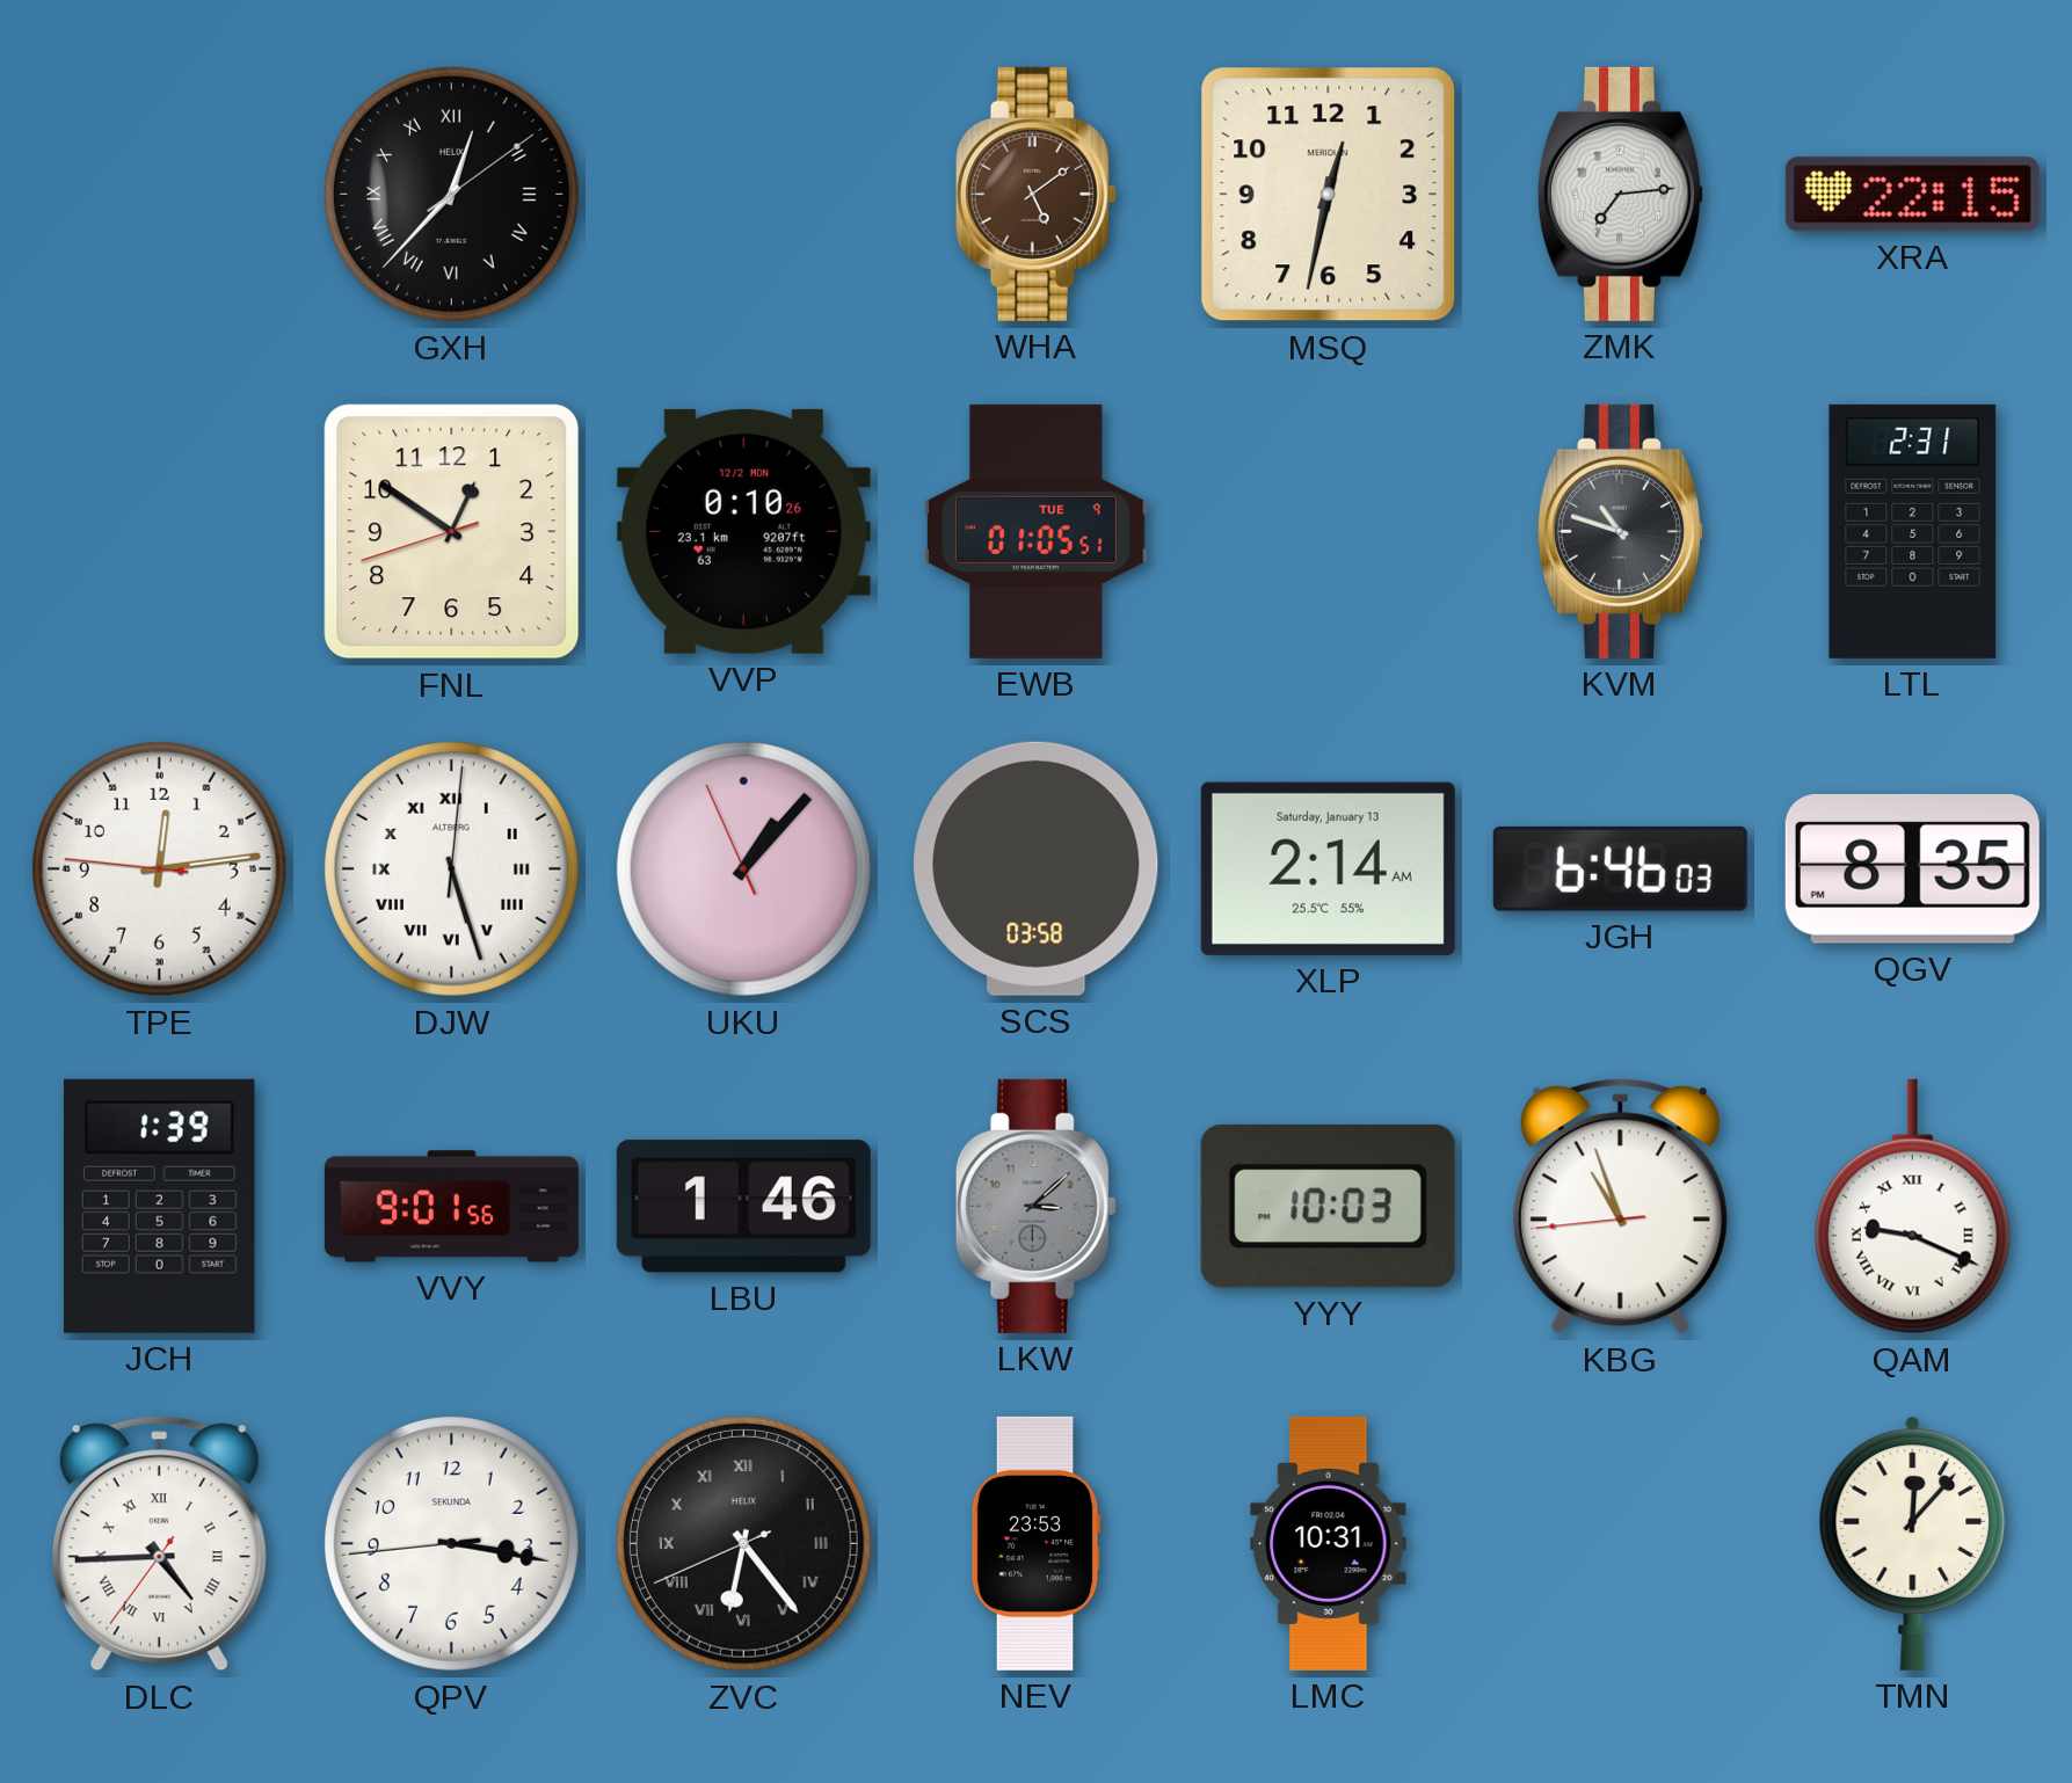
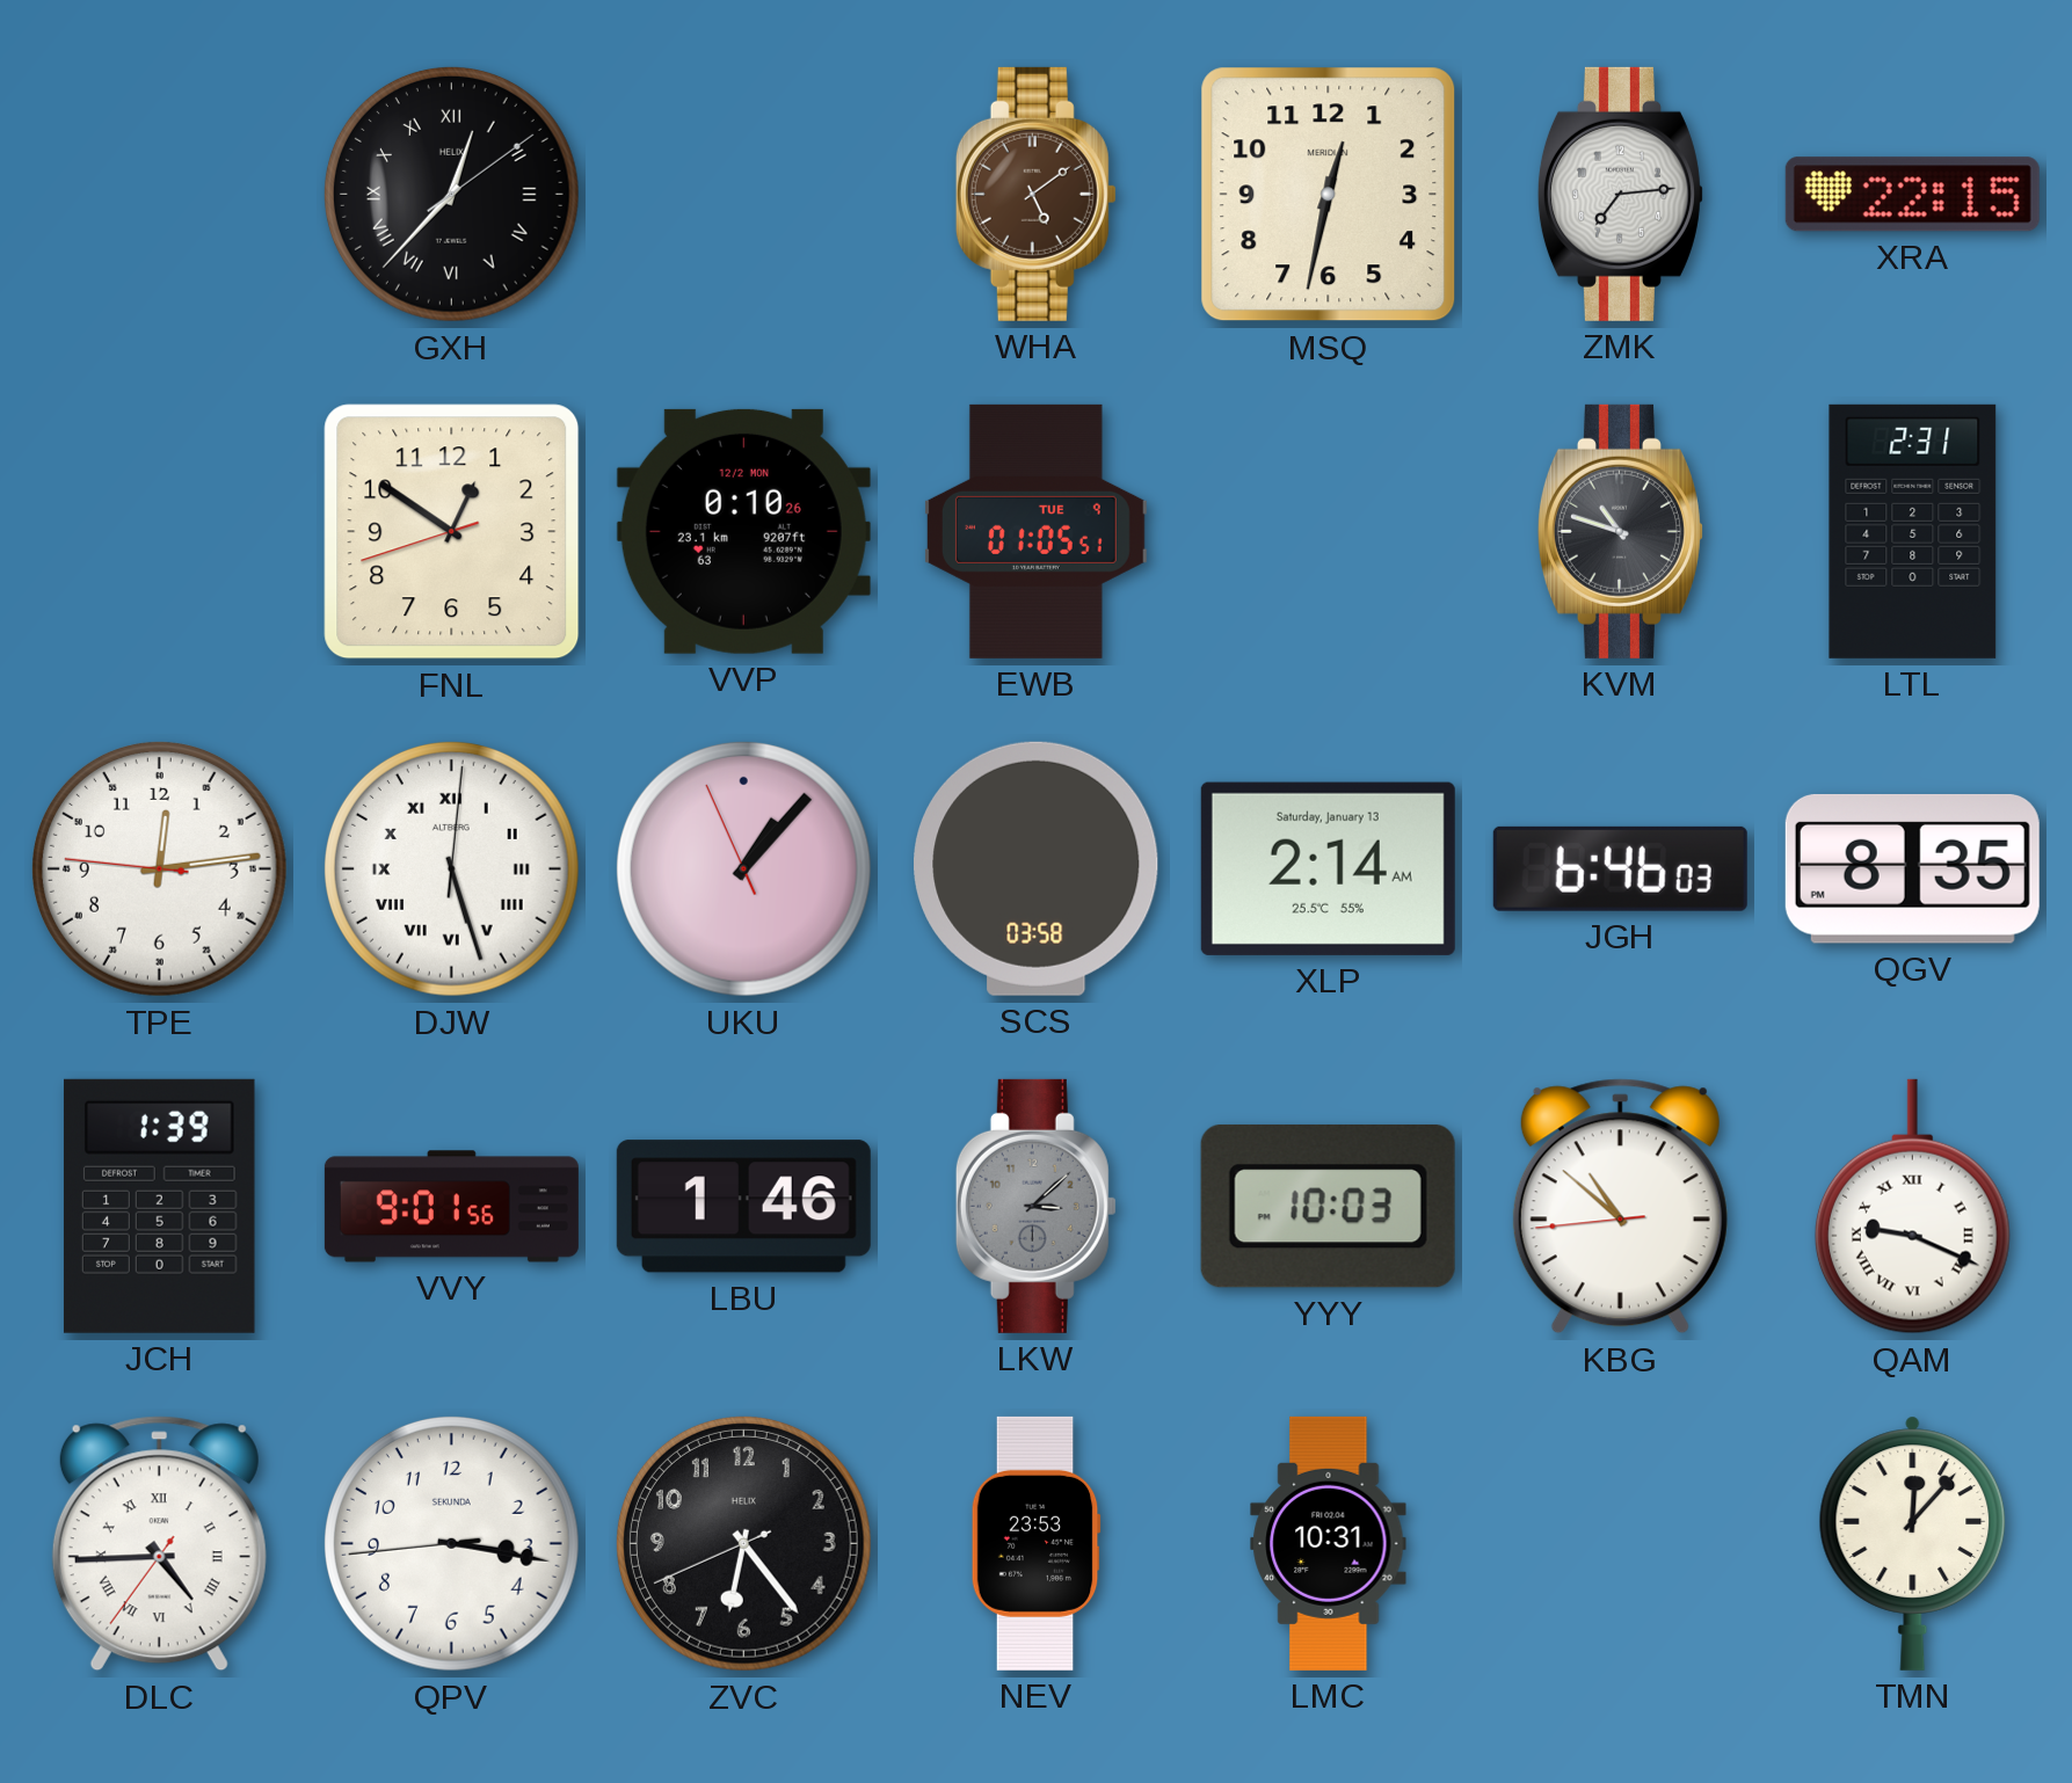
KBG: 10:56 -> 10:51 (1620, 1207)
ZVC numerals: Roman -> Arabic (743, 1543)
